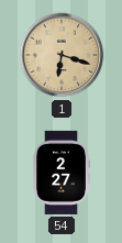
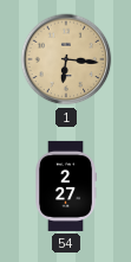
1: 6:18 -> 6:16 (66, 59)
